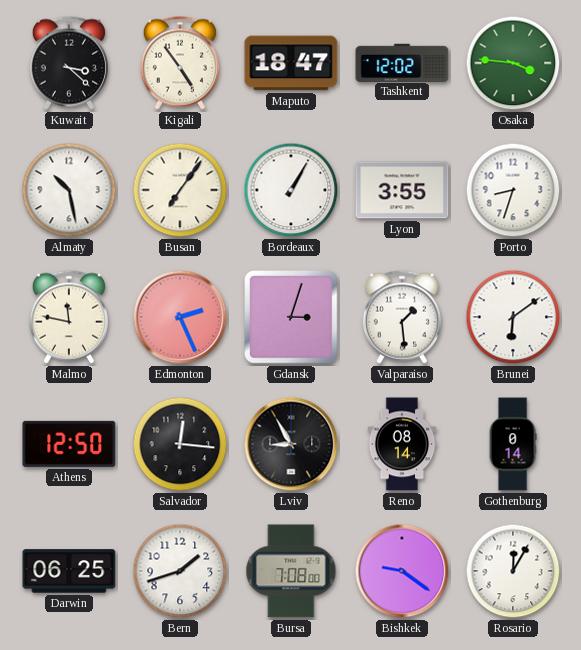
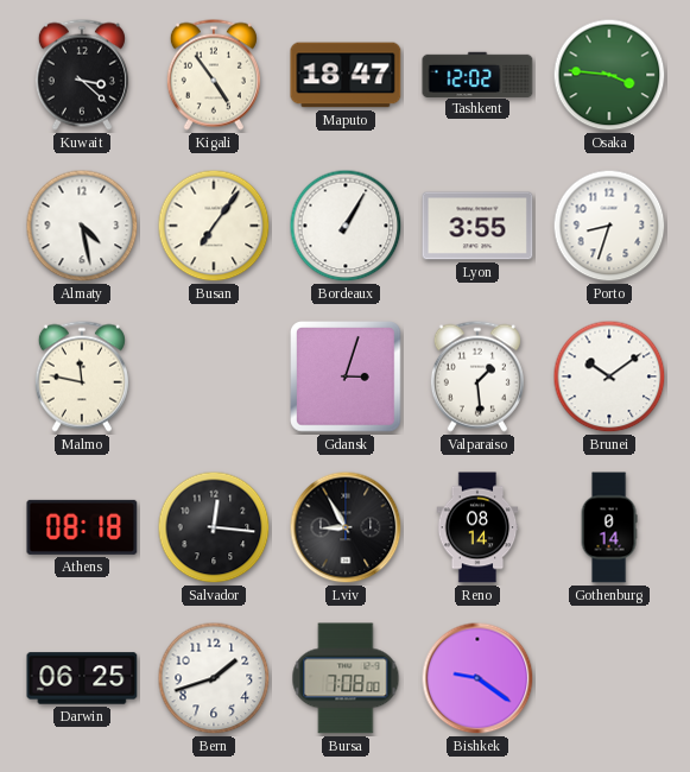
Almaty: 10:28 -> 4:28 (82, 226)
Edmonton: 2:26 -> none (180, 317)
Brunei: 6:09 -> 10:09 (609, 376)
Athens: 12:50 -> 08:18 (82, 527)
Rosario: 12:05 -> none (513, 571)
